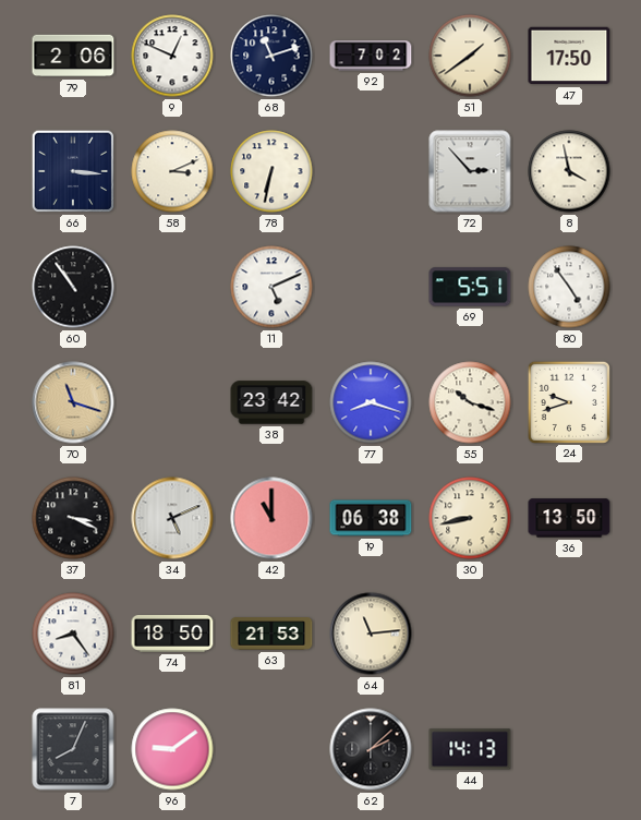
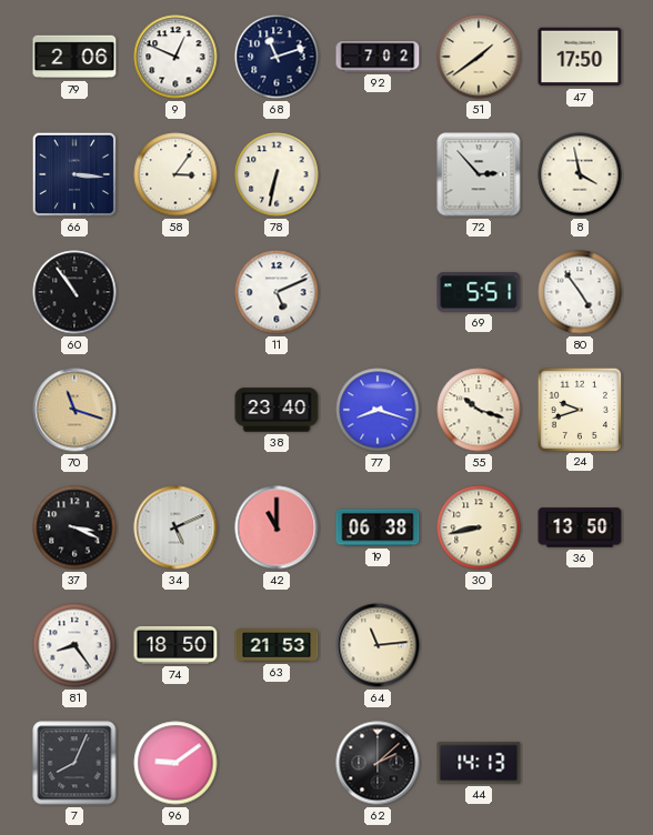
58: 3:11 -> 3:06 (175, 174)
38: 23:42 -> 23:40 (277, 410)
